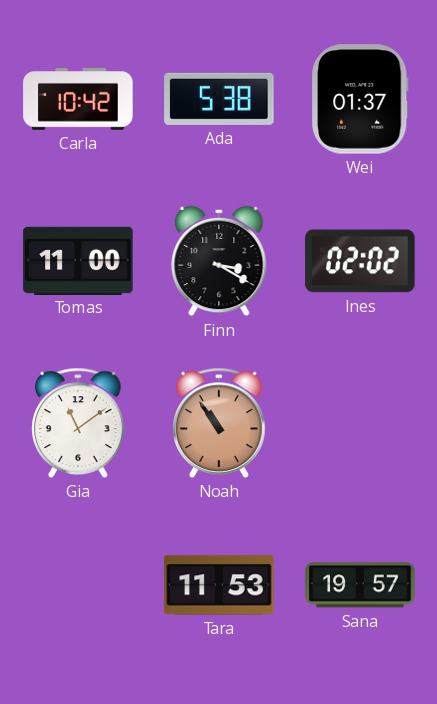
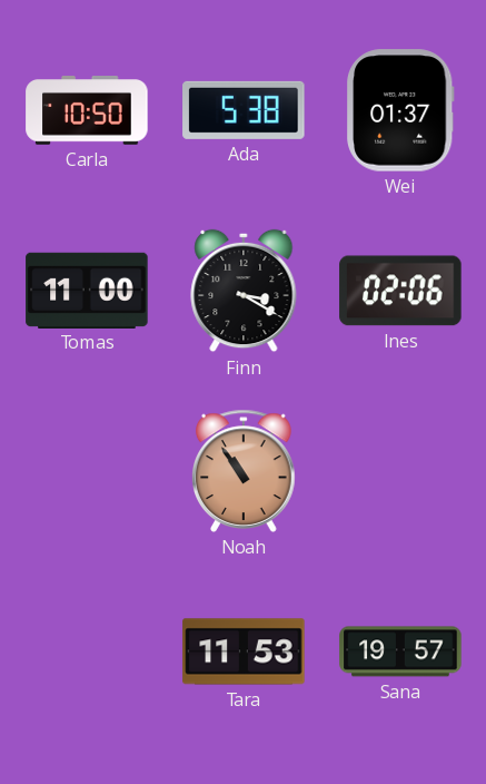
Carla: 10:42 -> 10:50 (87, 110)
Ines: 02:02 -> 02:06 (400, 291)
Gia: 11:09 -> none (78, 423)
